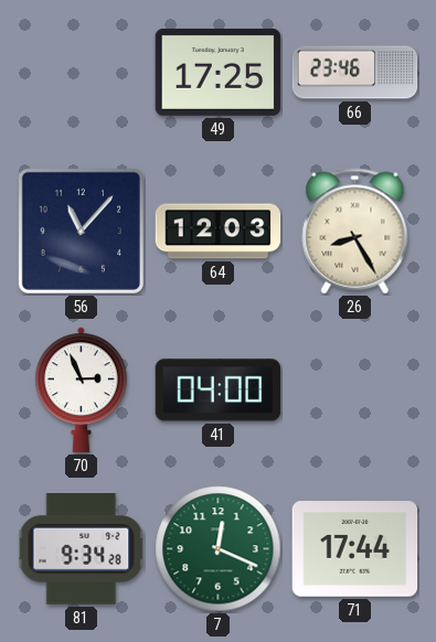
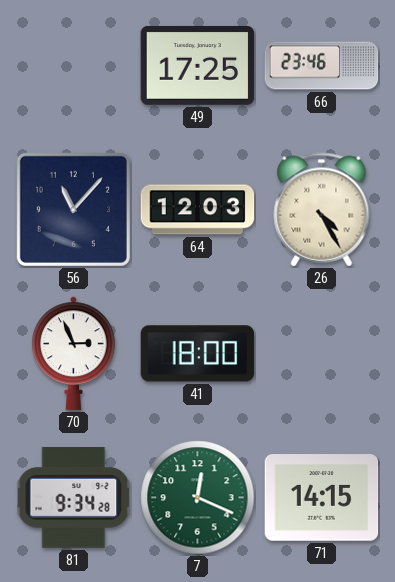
26: 8:25 -> 4:25 (322, 210)
41: 04:00 -> 18:00 (198, 354)
71: 17:44 -> 14:15 (322, 498)
